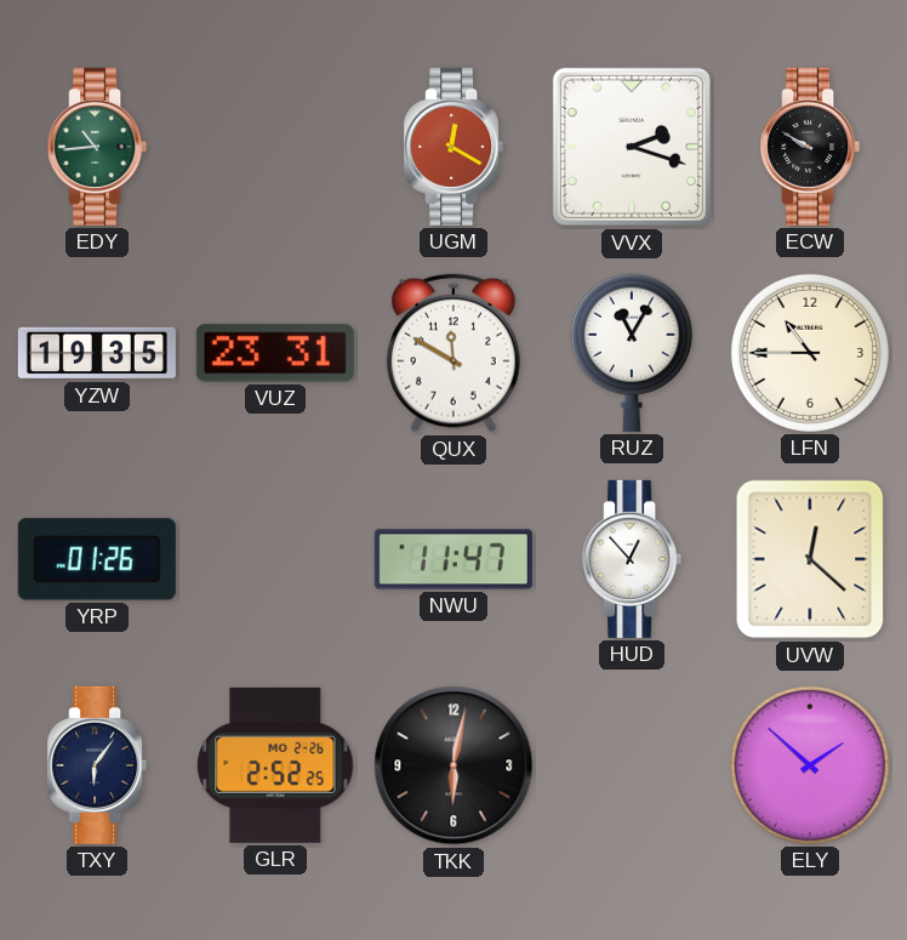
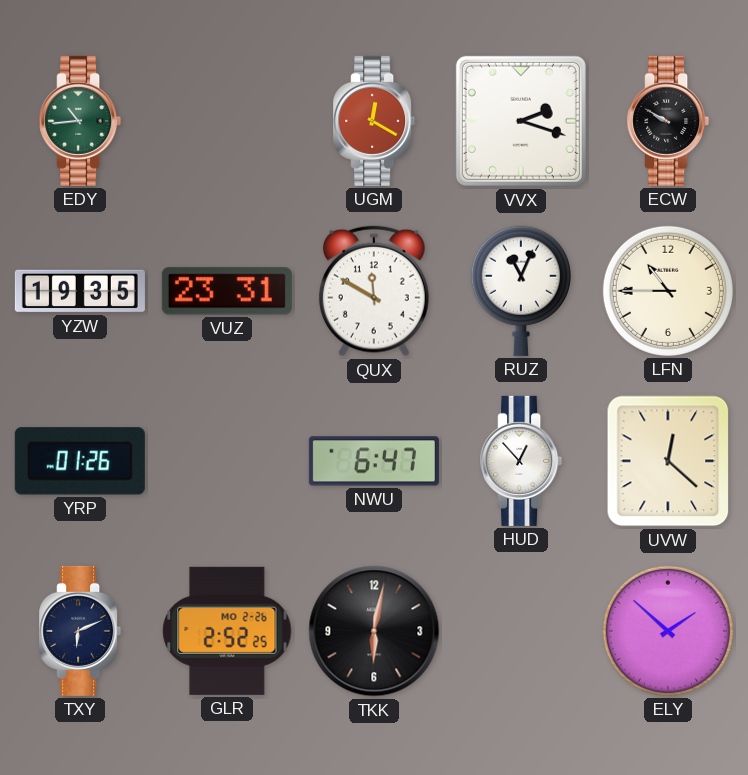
RUZ: 11:05 -> 11:04 (521, 291)
NWU: 11:47 -> 6:47 (374, 461)
TXY: 6:06 -> 6:11 (80, 631)
